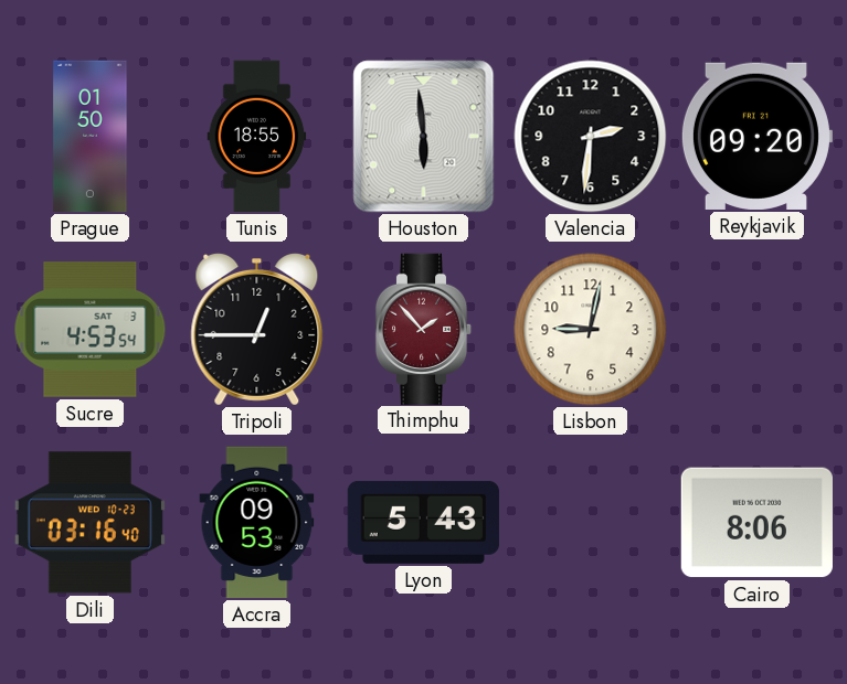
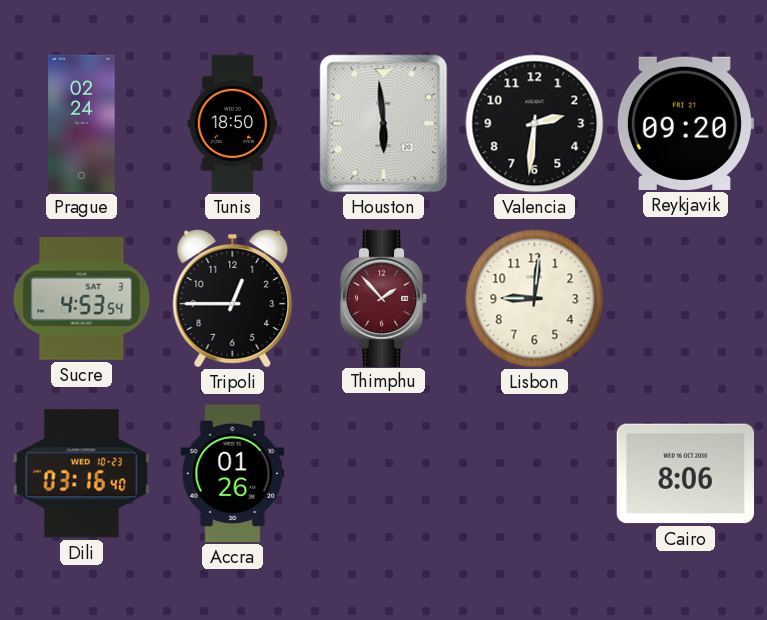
Prague: 01:50 -> 02:24 (82, 124)
Tunis: 18:55 -> 18:50 (233, 124)
Lisbon: 9:02 -> 9:01 (535, 299)
Accra: 09:53 -> 01:26 (233, 474)
Lyon: 5:43 -> none (423, 522)
